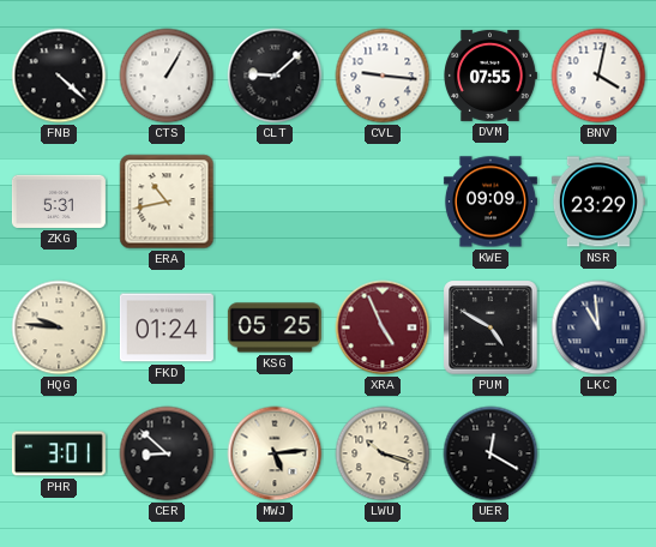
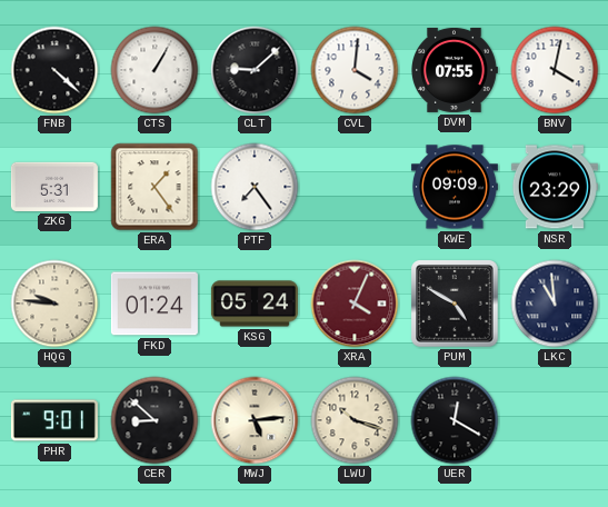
CVL: 9:16 -> 4:01 (355, 70)
ERA: 10:43 -> 1:24 (155, 187)
PTF: none -> 7:24 (255, 187)
KSG: 05:25 -> 05:24 (255, 304)
XRA: 4:56 -> 4:04 (355, 304)
PHR: 3:01 -> 9:01 (54, 420)
